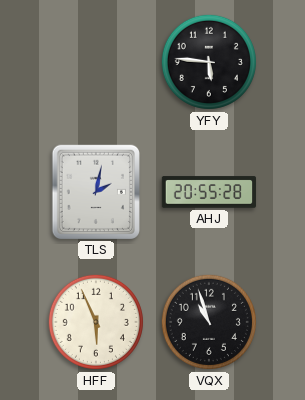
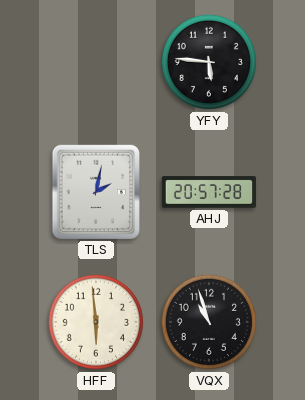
AHJ: 20:55 -> 20:57 (209, 192)
HFF: 5:56 -> 5:59 (96, 322)
